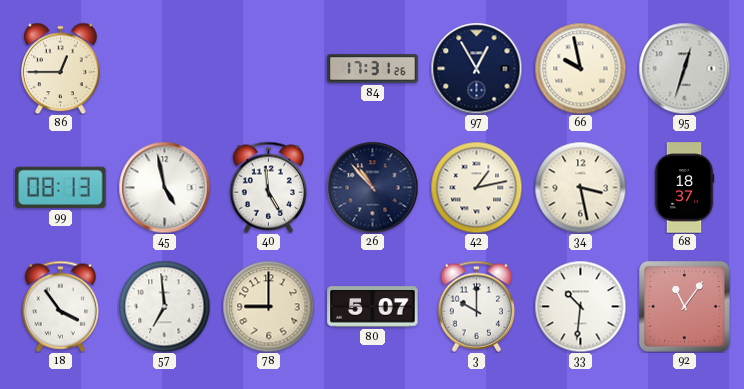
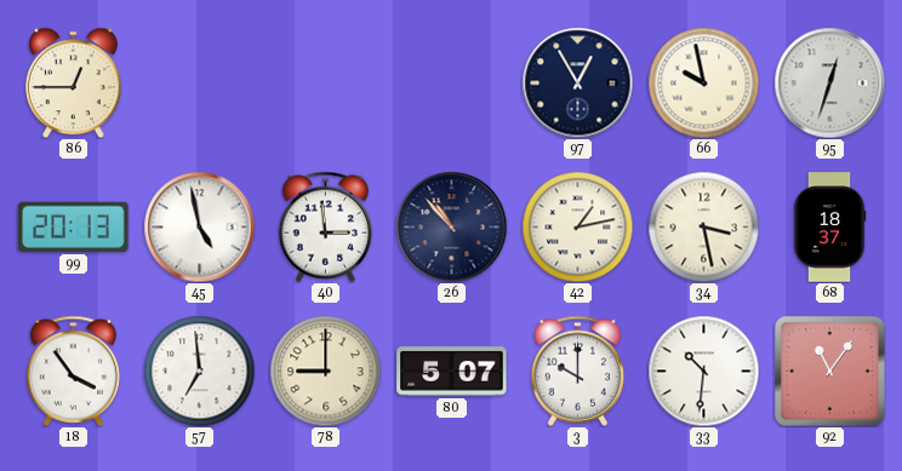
84: 17:31 -> none (373, 69)
99: 08:13 -> 20:13 (74, 226)
40: 4:59 -> 2:59 (326, 226)
